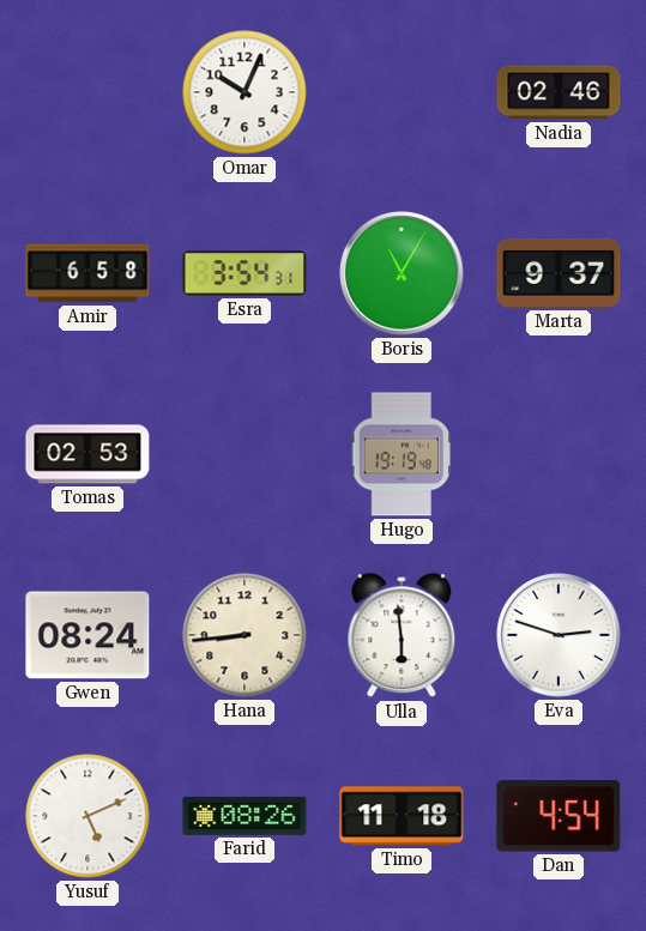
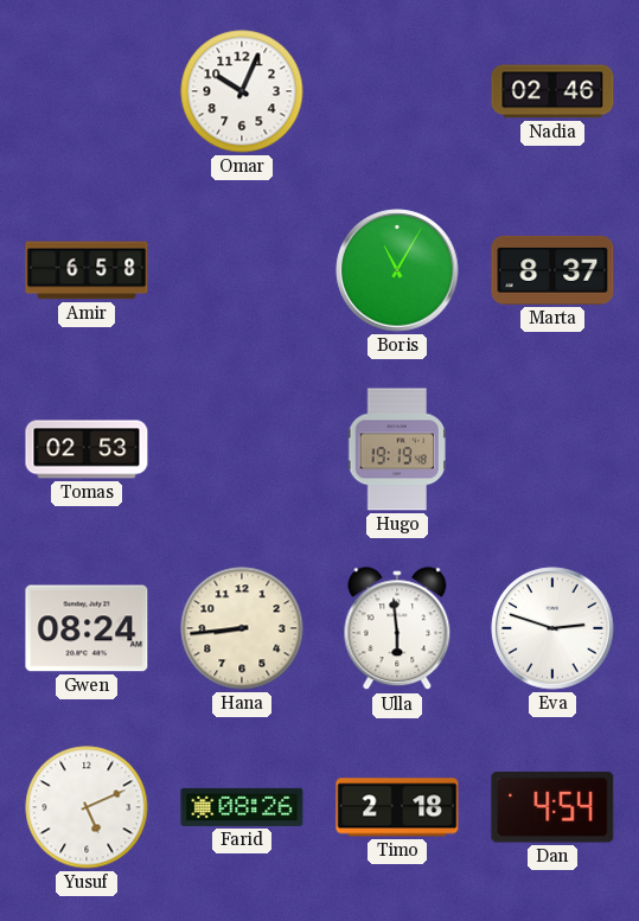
Esra: 3:54 -> none (244, 273)
Marta: 9:37 -> 8:37 (552, 270)
Timo: 11:18 -> 2:18 (397, 807)
